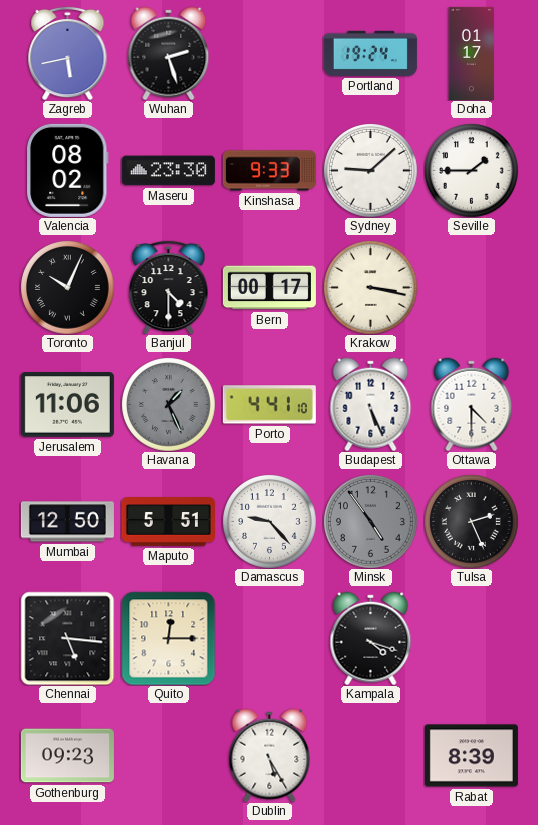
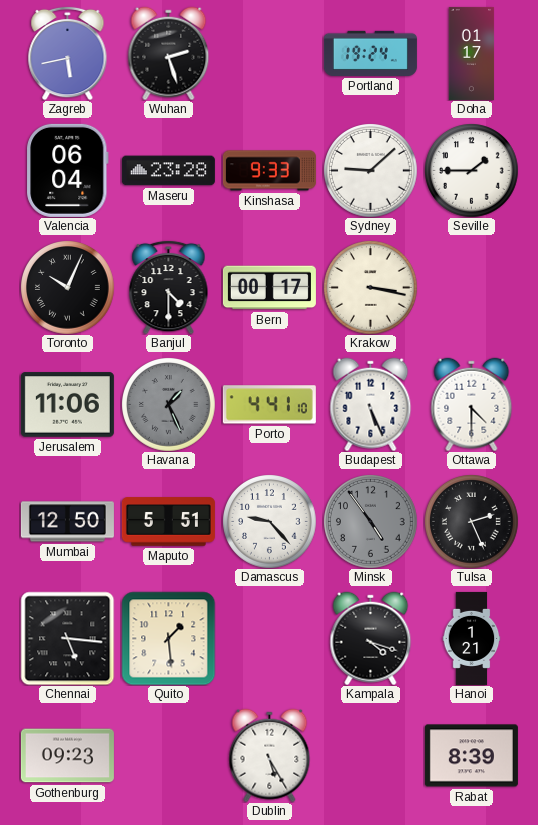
Valencia: 08:02 -> 06:04 (68, 170)
Maseru: 23:30 -> 23:28 (168, 171)
Quito: 12:15 -> 1:29 (168, 638)
Hanoi: none -> 1:21 (472, 638)
